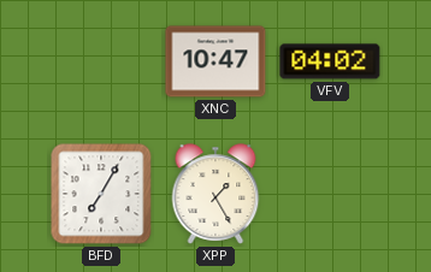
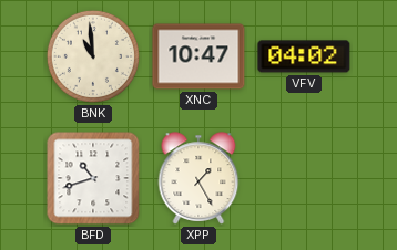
BNK: none -> 10:59 (93, 56)
BFD: 7:05 -> 10:42 (93, 178)
